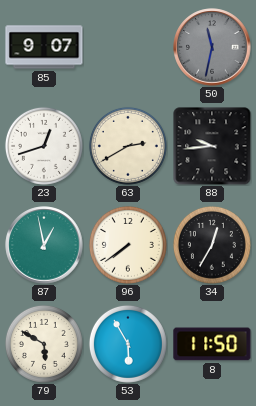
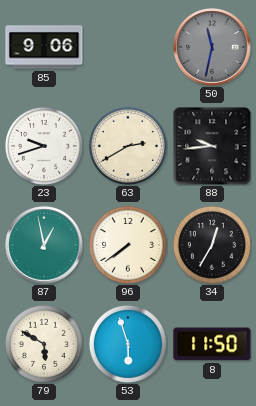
85: 9:07 -> 9:06 (44, 47)
23: 12:42 -> 9:42 (44, 146)
53: 5:55 -> 5:57 (128, 344)
